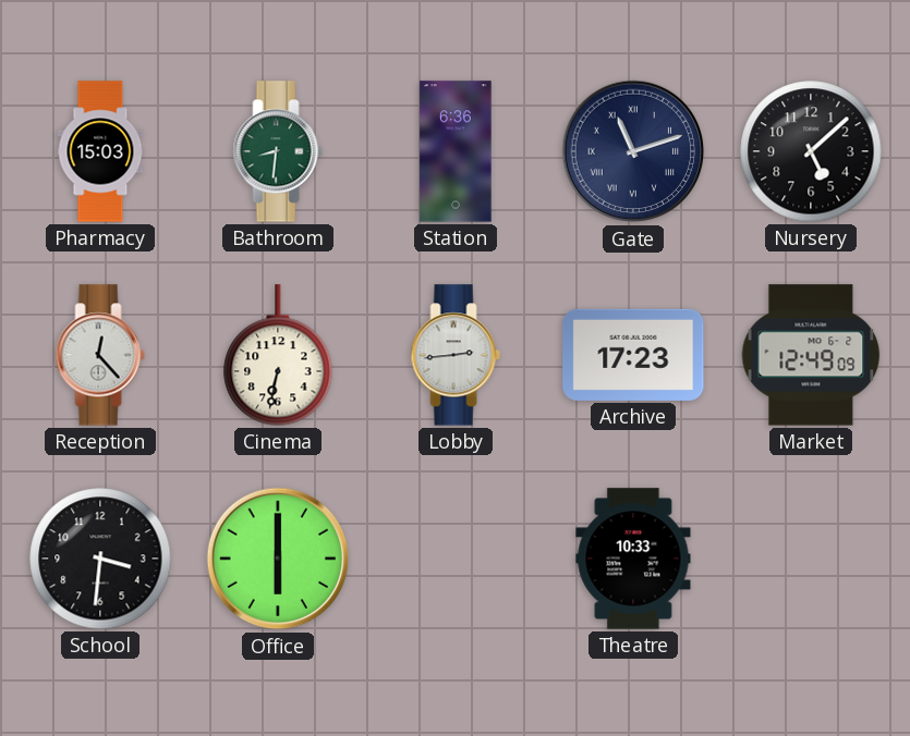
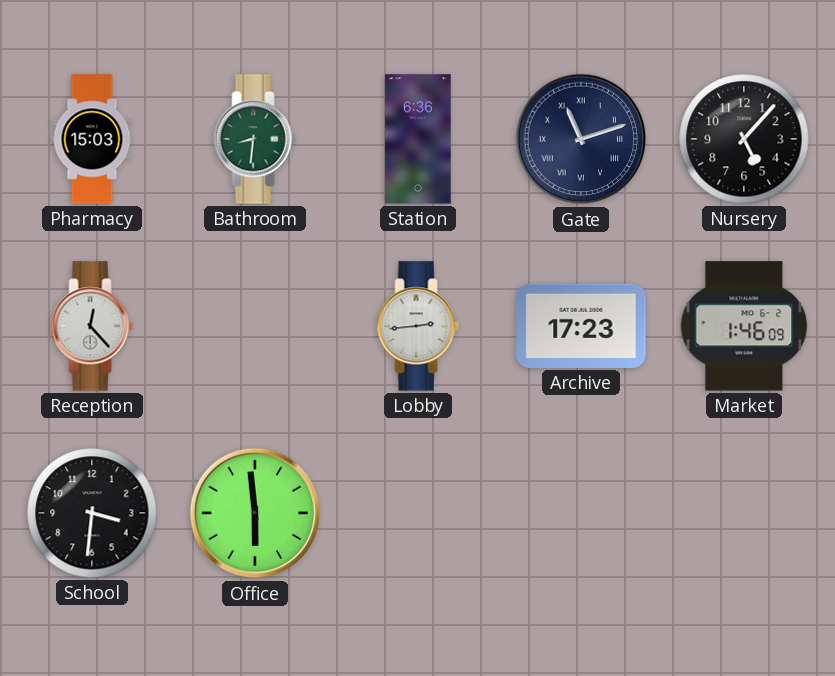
Nursery: 5:08 -> 5:07 (744, 139)
Cinema: 6:32 -> none (278, 355)
Market: 12:49 -> 1:46 (744, 326)
Office: 6:00 -> 5:59 (255, 513)
Theatre: 10:33 -> none (633, 559)
